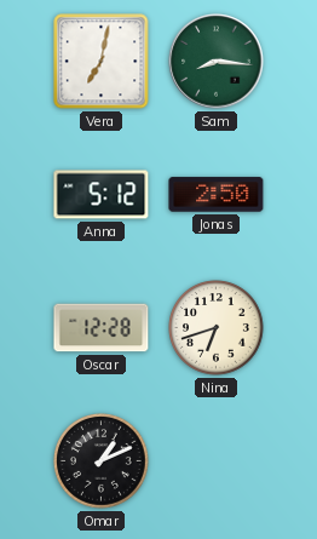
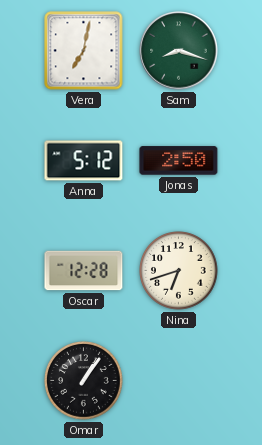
Sam: 8:16 -> 8:18 (179, 51)
Omar: 1:11 -> 1:06 (84, 381)
